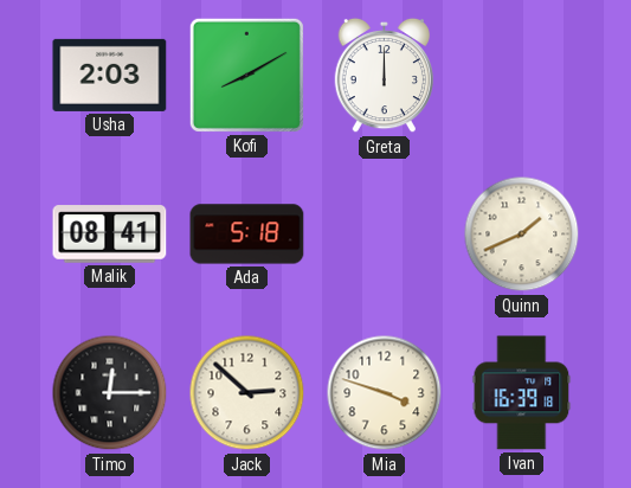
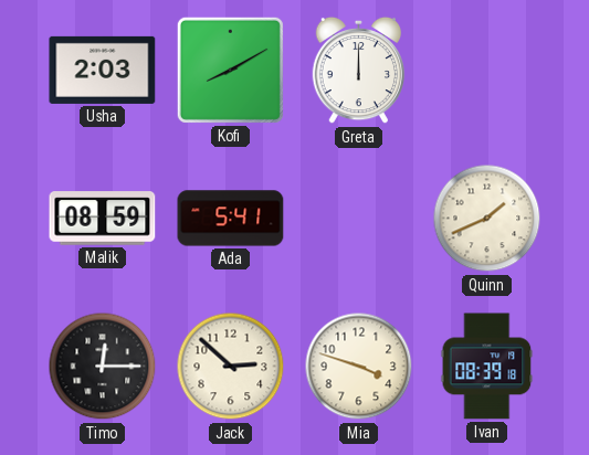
Malik: 08:41 -> 08:59 (103, 219)
Ada: 5:18 -> 5:41 (231, 219)
Ivan: 16:39 -> 08:39 (487, 367)
